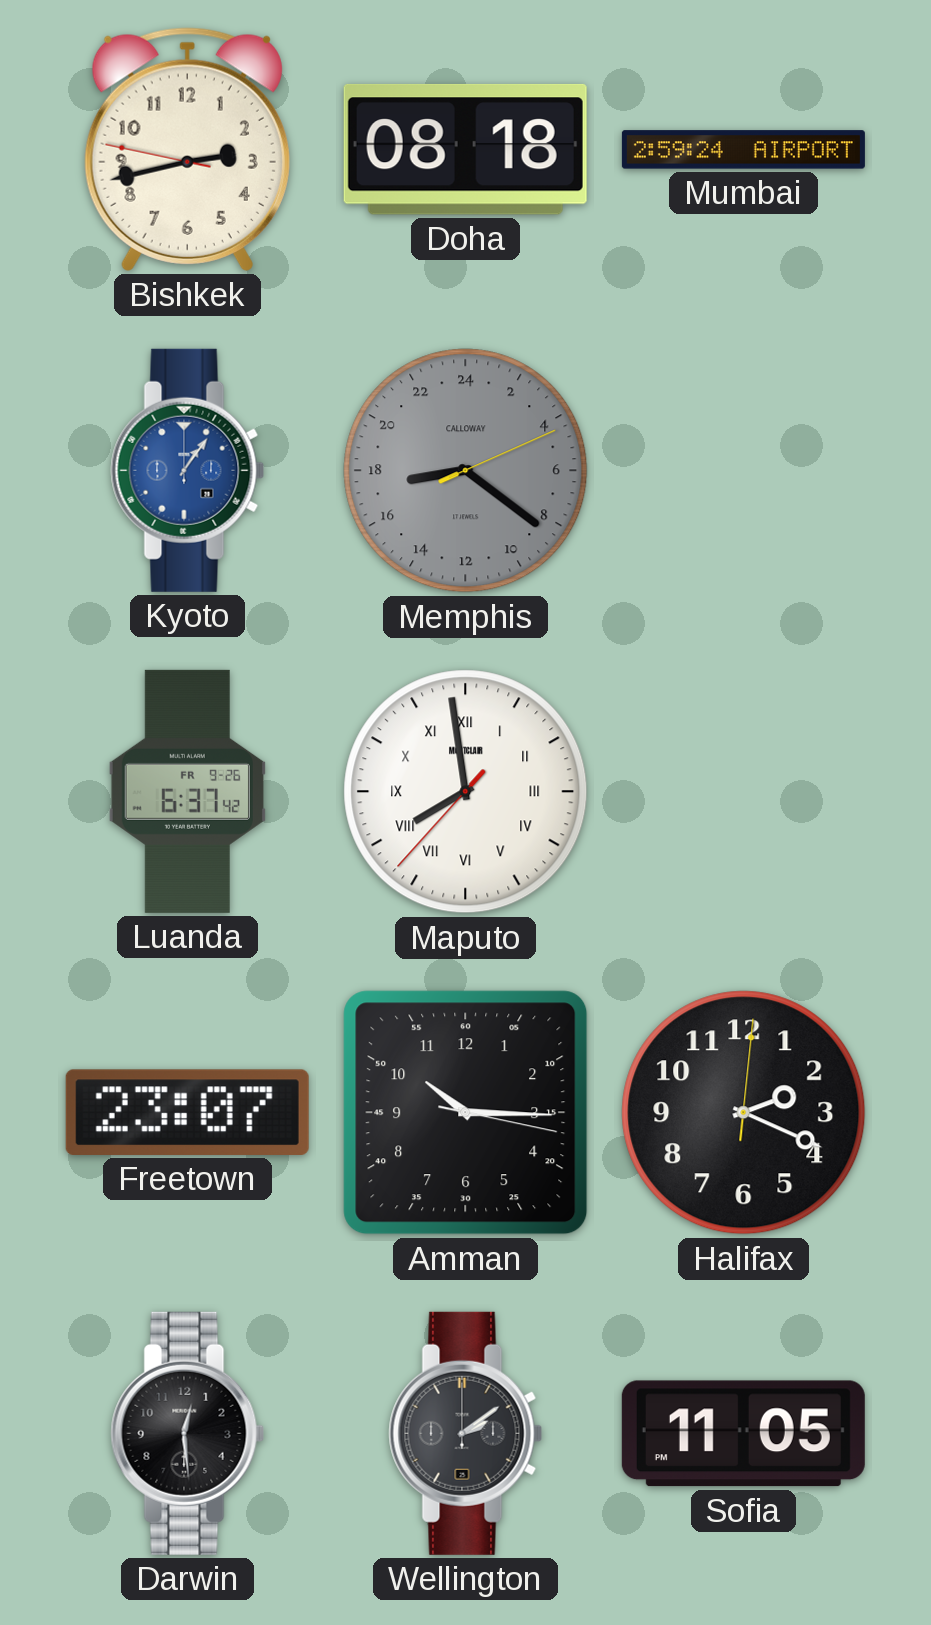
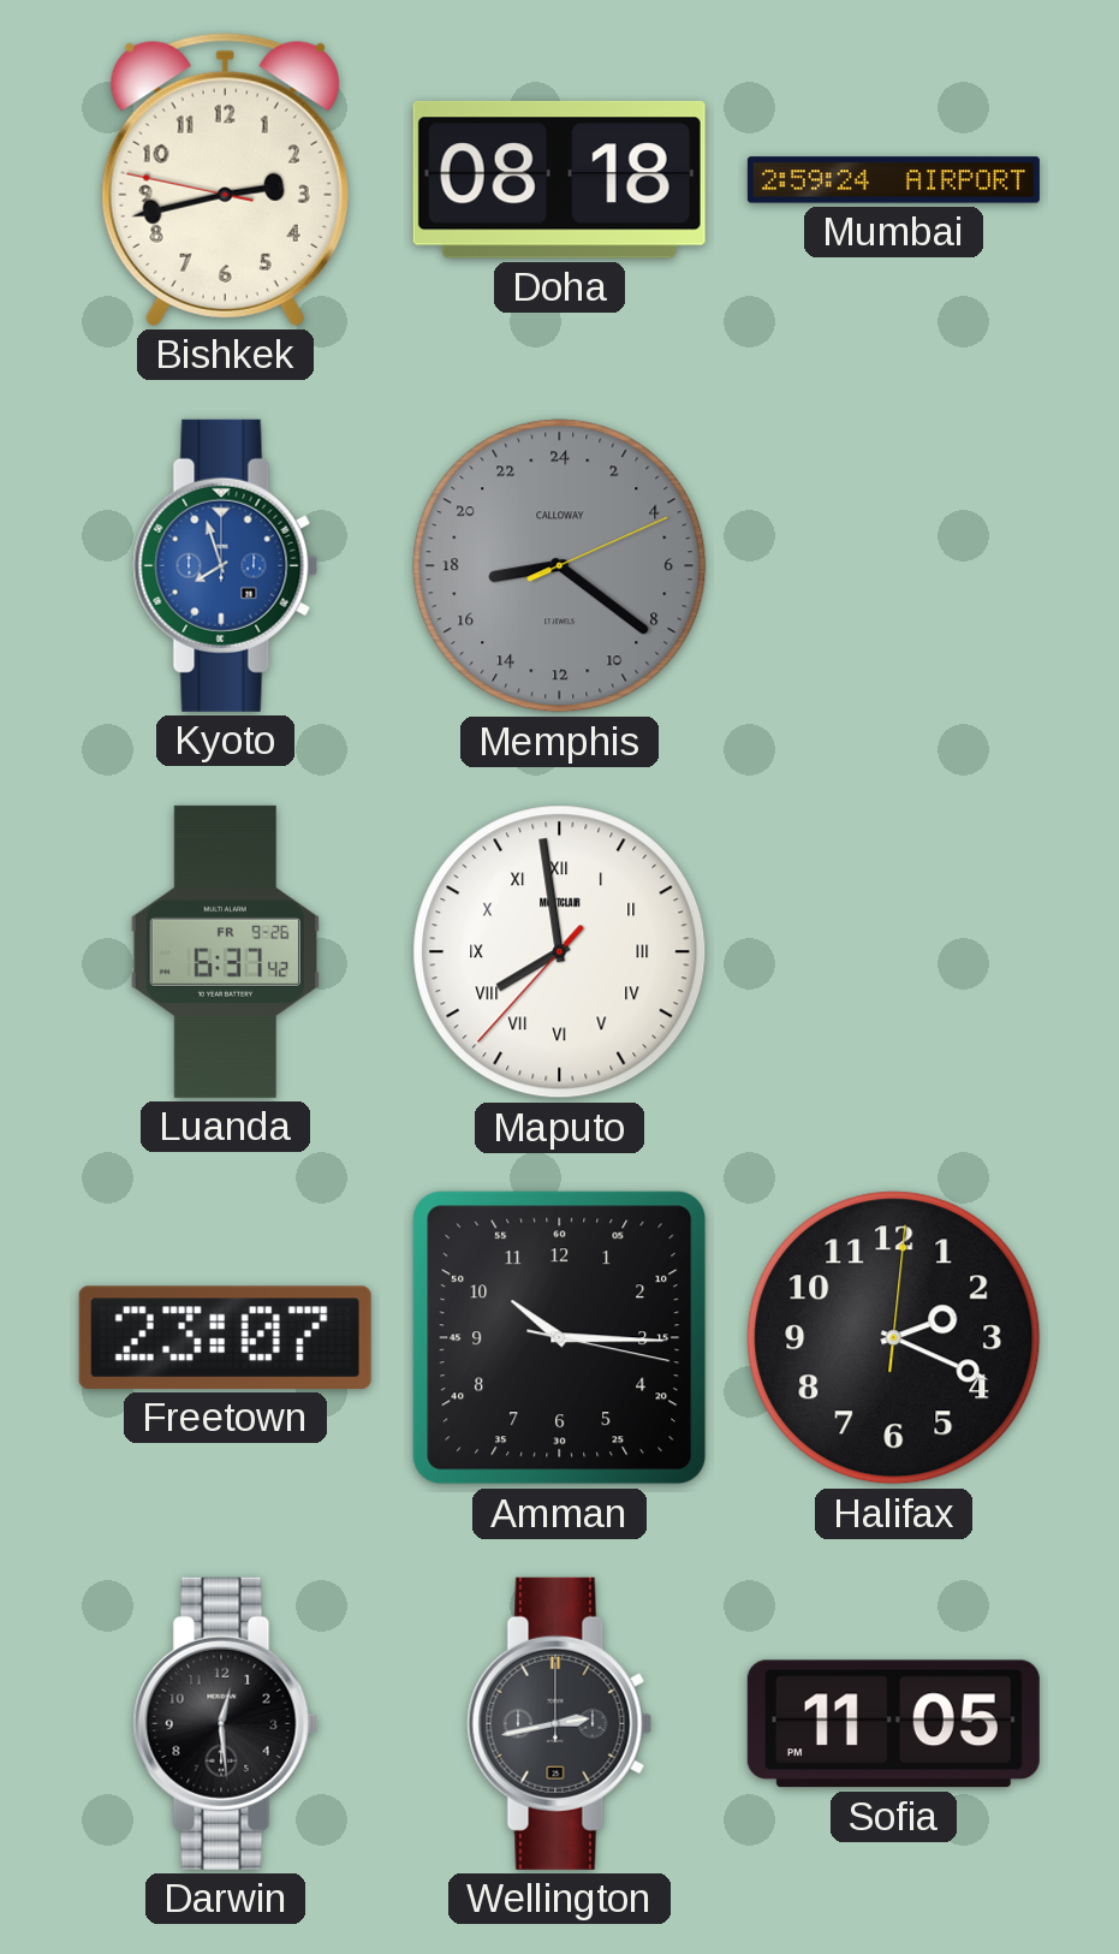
Kyoto: 1:06 -> 7:57 (226, 565)
Wellington: 2:09 -> 2:43 (560, 1723)
